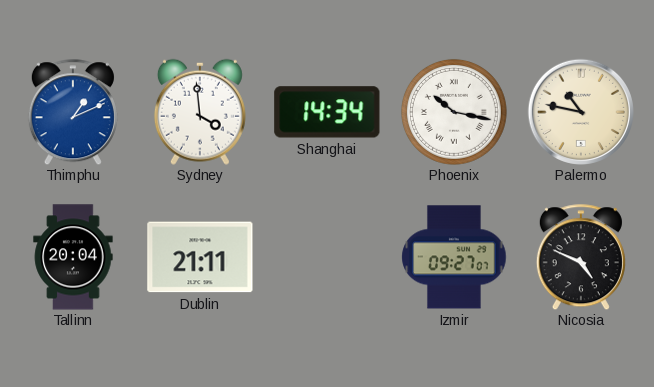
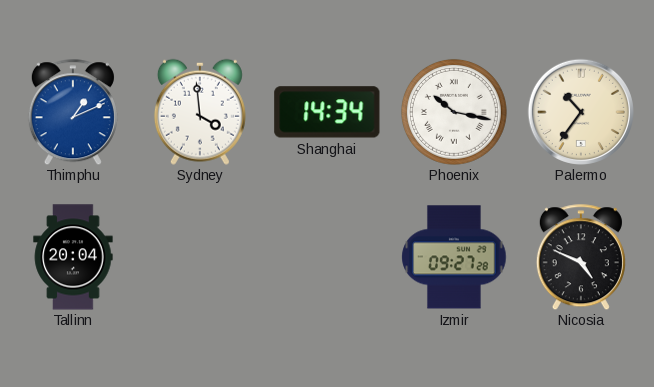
Palermo: 10:47 -> 10:36 (581, 112)
Dublin: 21:11 -> none (200, 257)
Izmir: 09:27:07 -> 09:27:28 (454, 257)
